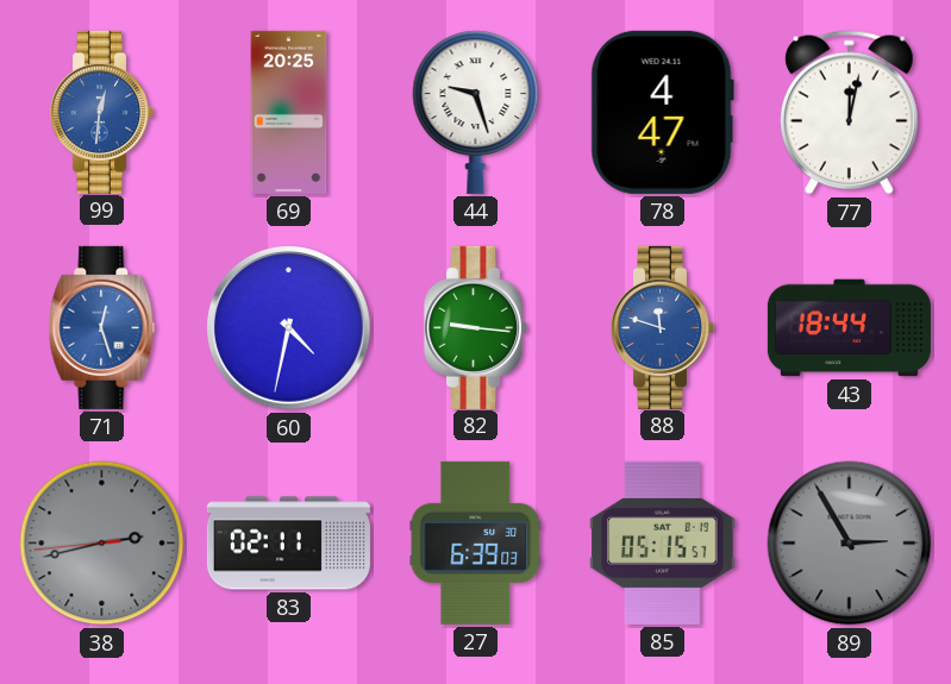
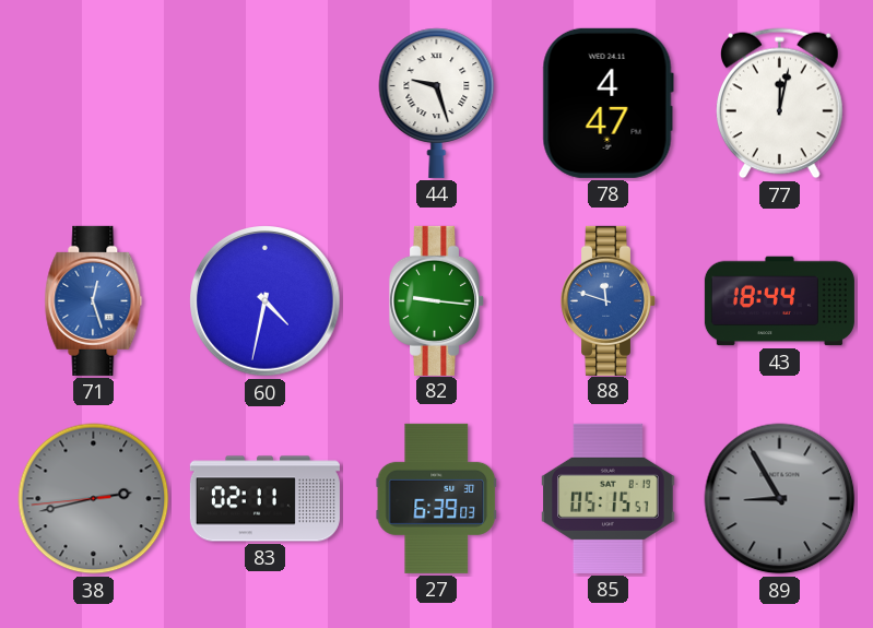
99: 12:31 -> none (101, 112)
69: 20:25 -> none (289, 112)
89: 2:55 -> 8:55 (780, 499)
